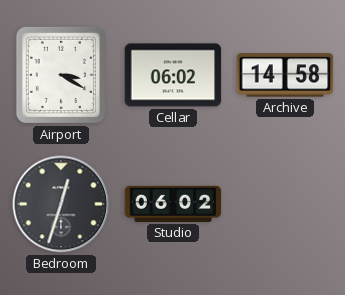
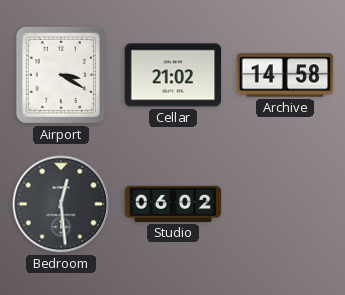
Cellar: 06:02 -> 21:02 (173, 75)
Bedroom: 12:33 -> 12:29 (61, 204)
